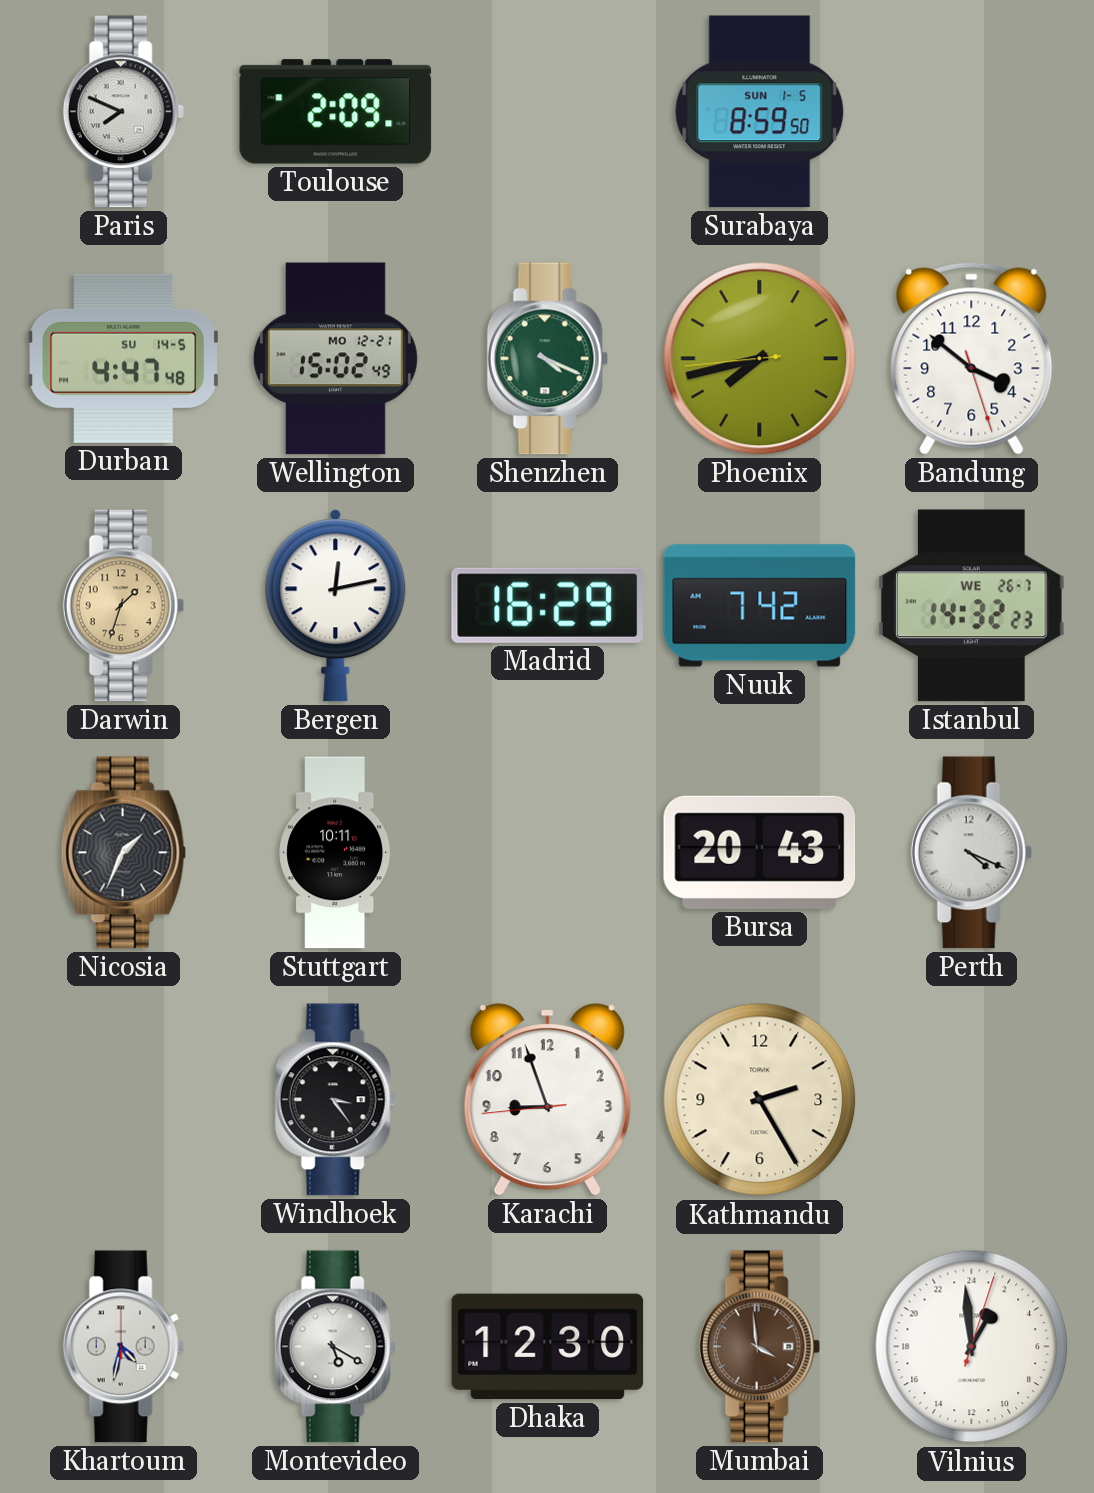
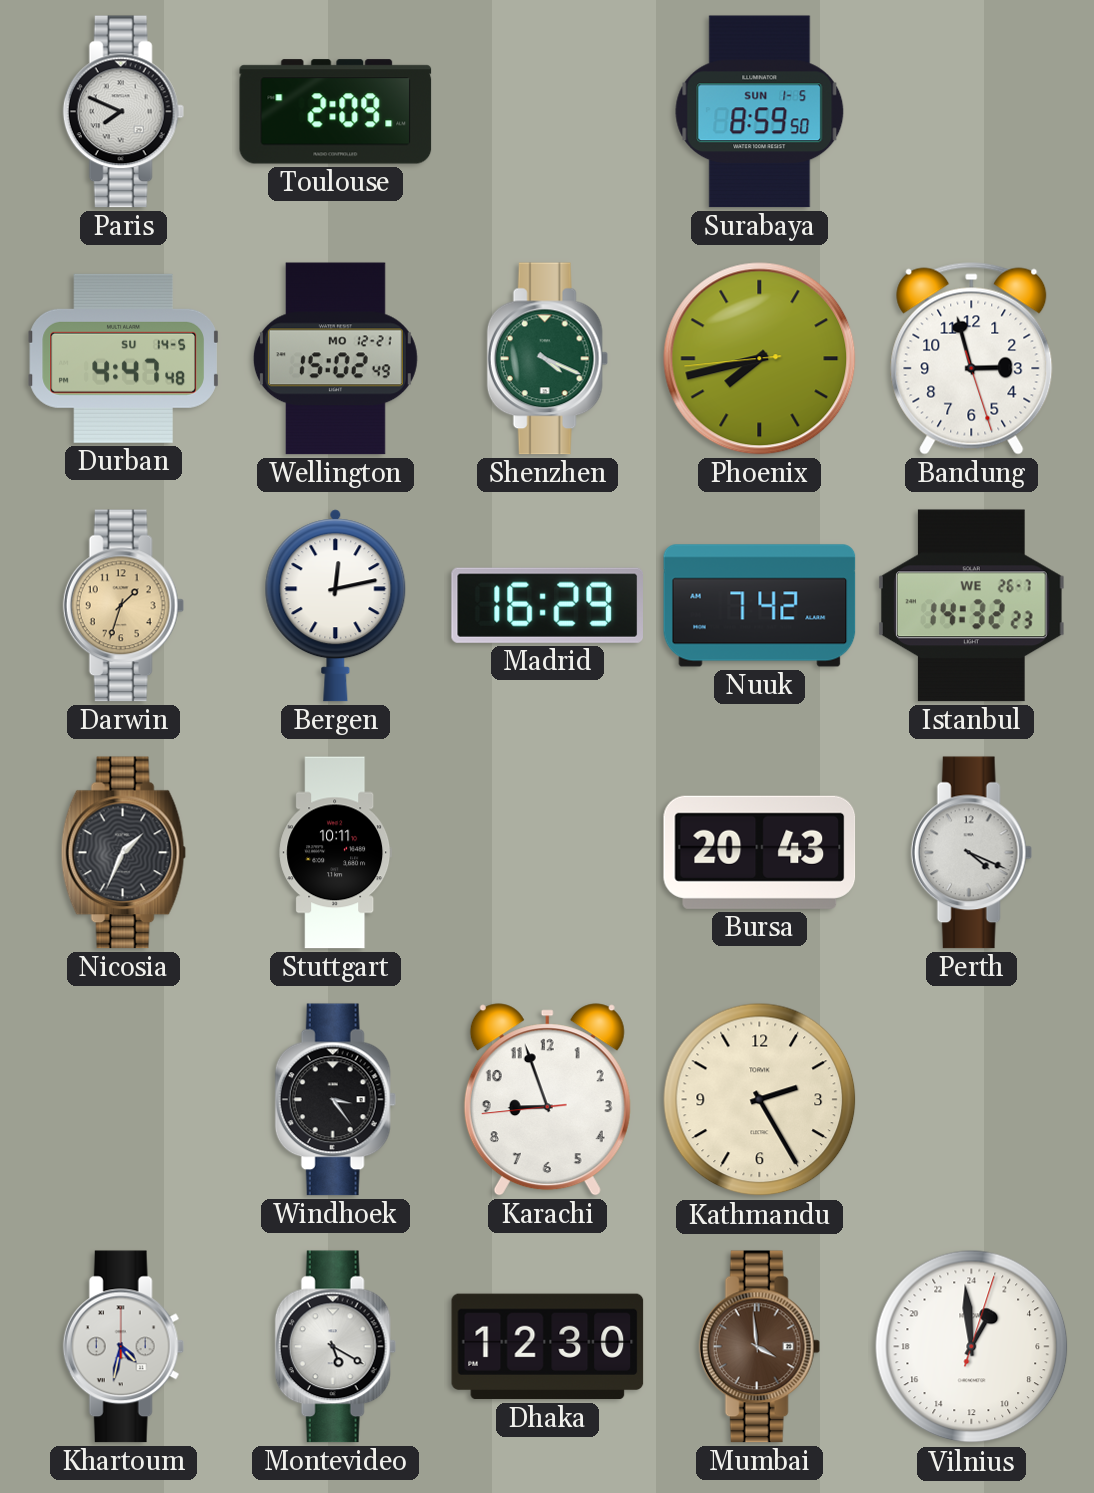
Bandung: 3:51 -> 2:57 (972, 358)
